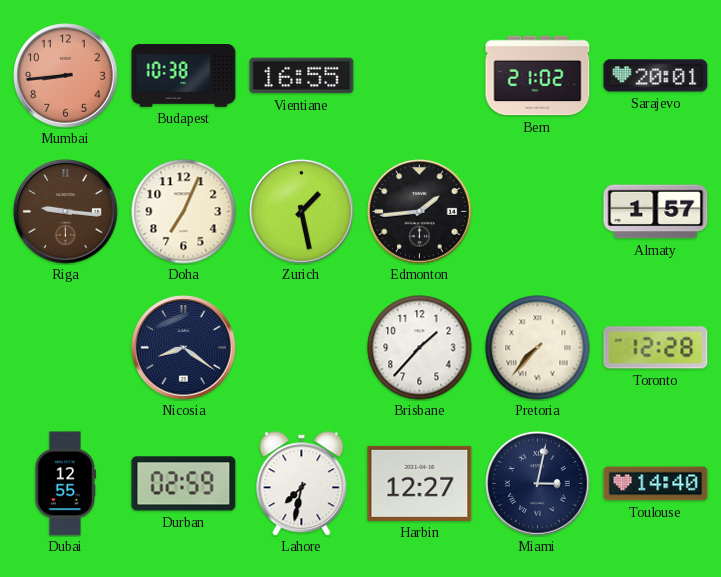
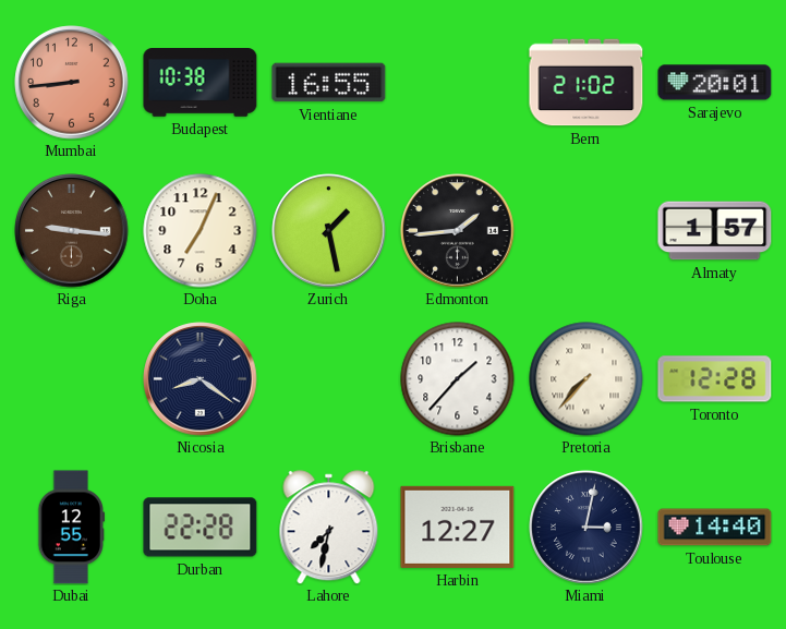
Durban: 02:59 -> 22:28 (201, 528)
